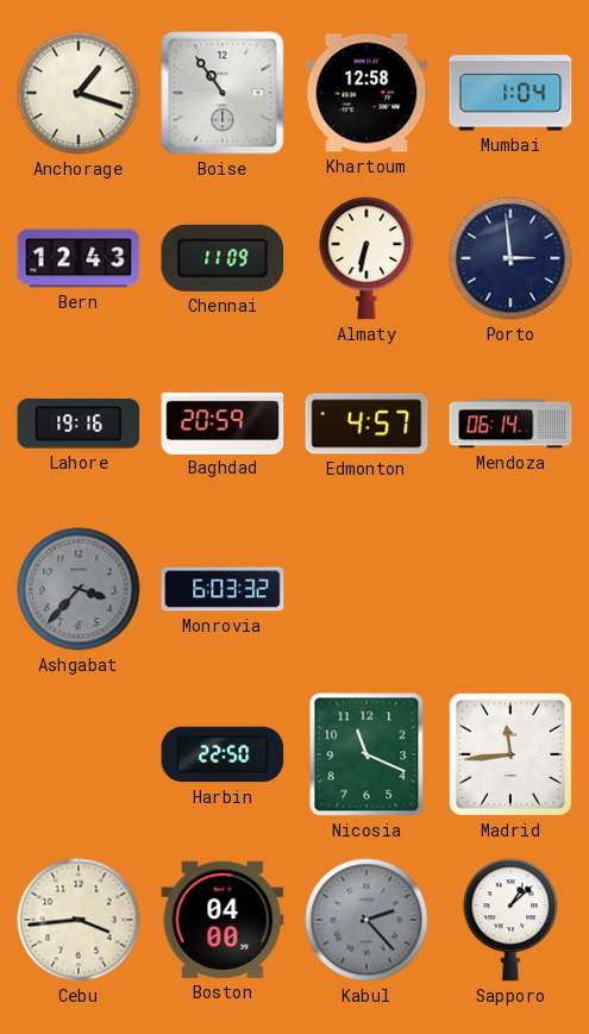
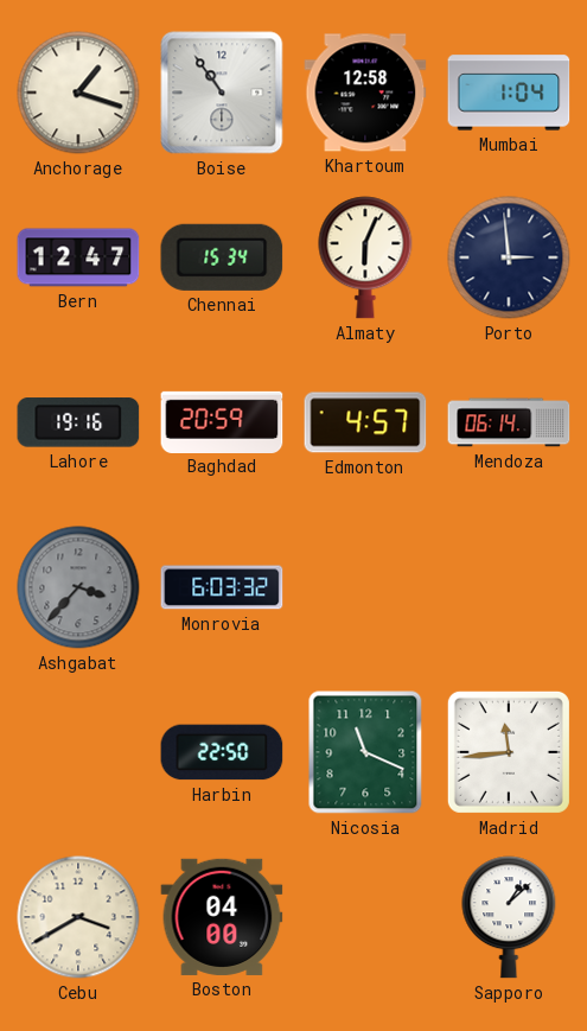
Bern: 12:43 -> 12:47 (78, 257)
Chennai: 11:09 -> 15:34 (222, 257)
Almaty: 6:32 -> 6:04 (365, 257)
Cebu: 3:44 -> 3:40 (78, 917)
Kabul: 2:23 -> none (366, 920)
